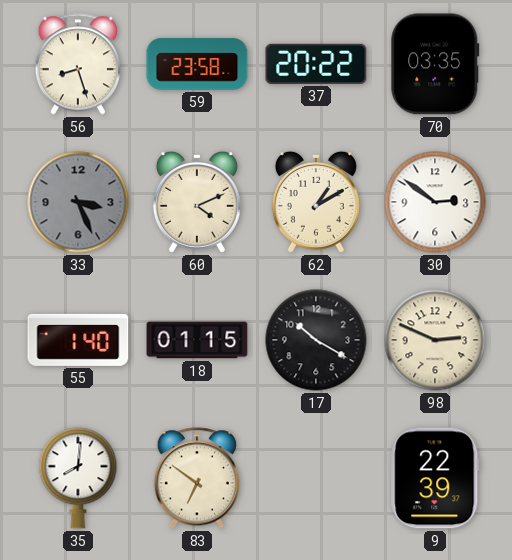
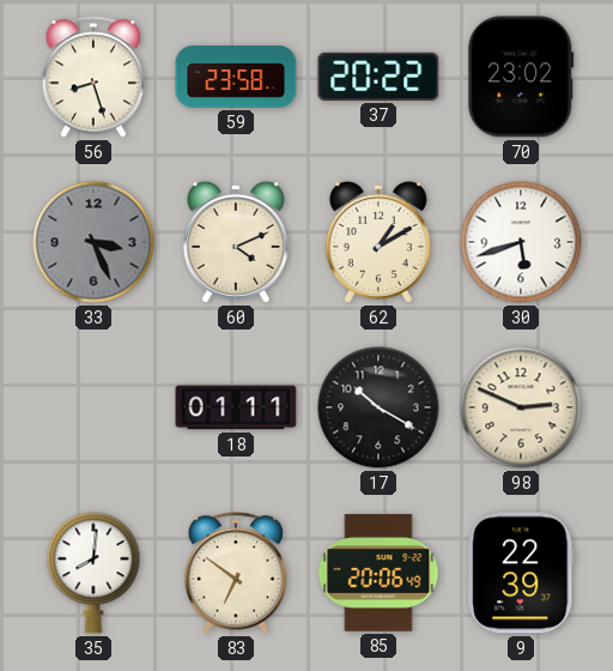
70: 03:35 -> 23:02 (521, 77)
30: 2:51 -> 5:42 (521, 242)
55: 1:40 -> none (78, 340)
18: 01:15 -> 01:11 (236, 407)
85: none -> 20:06 (378, 573)
